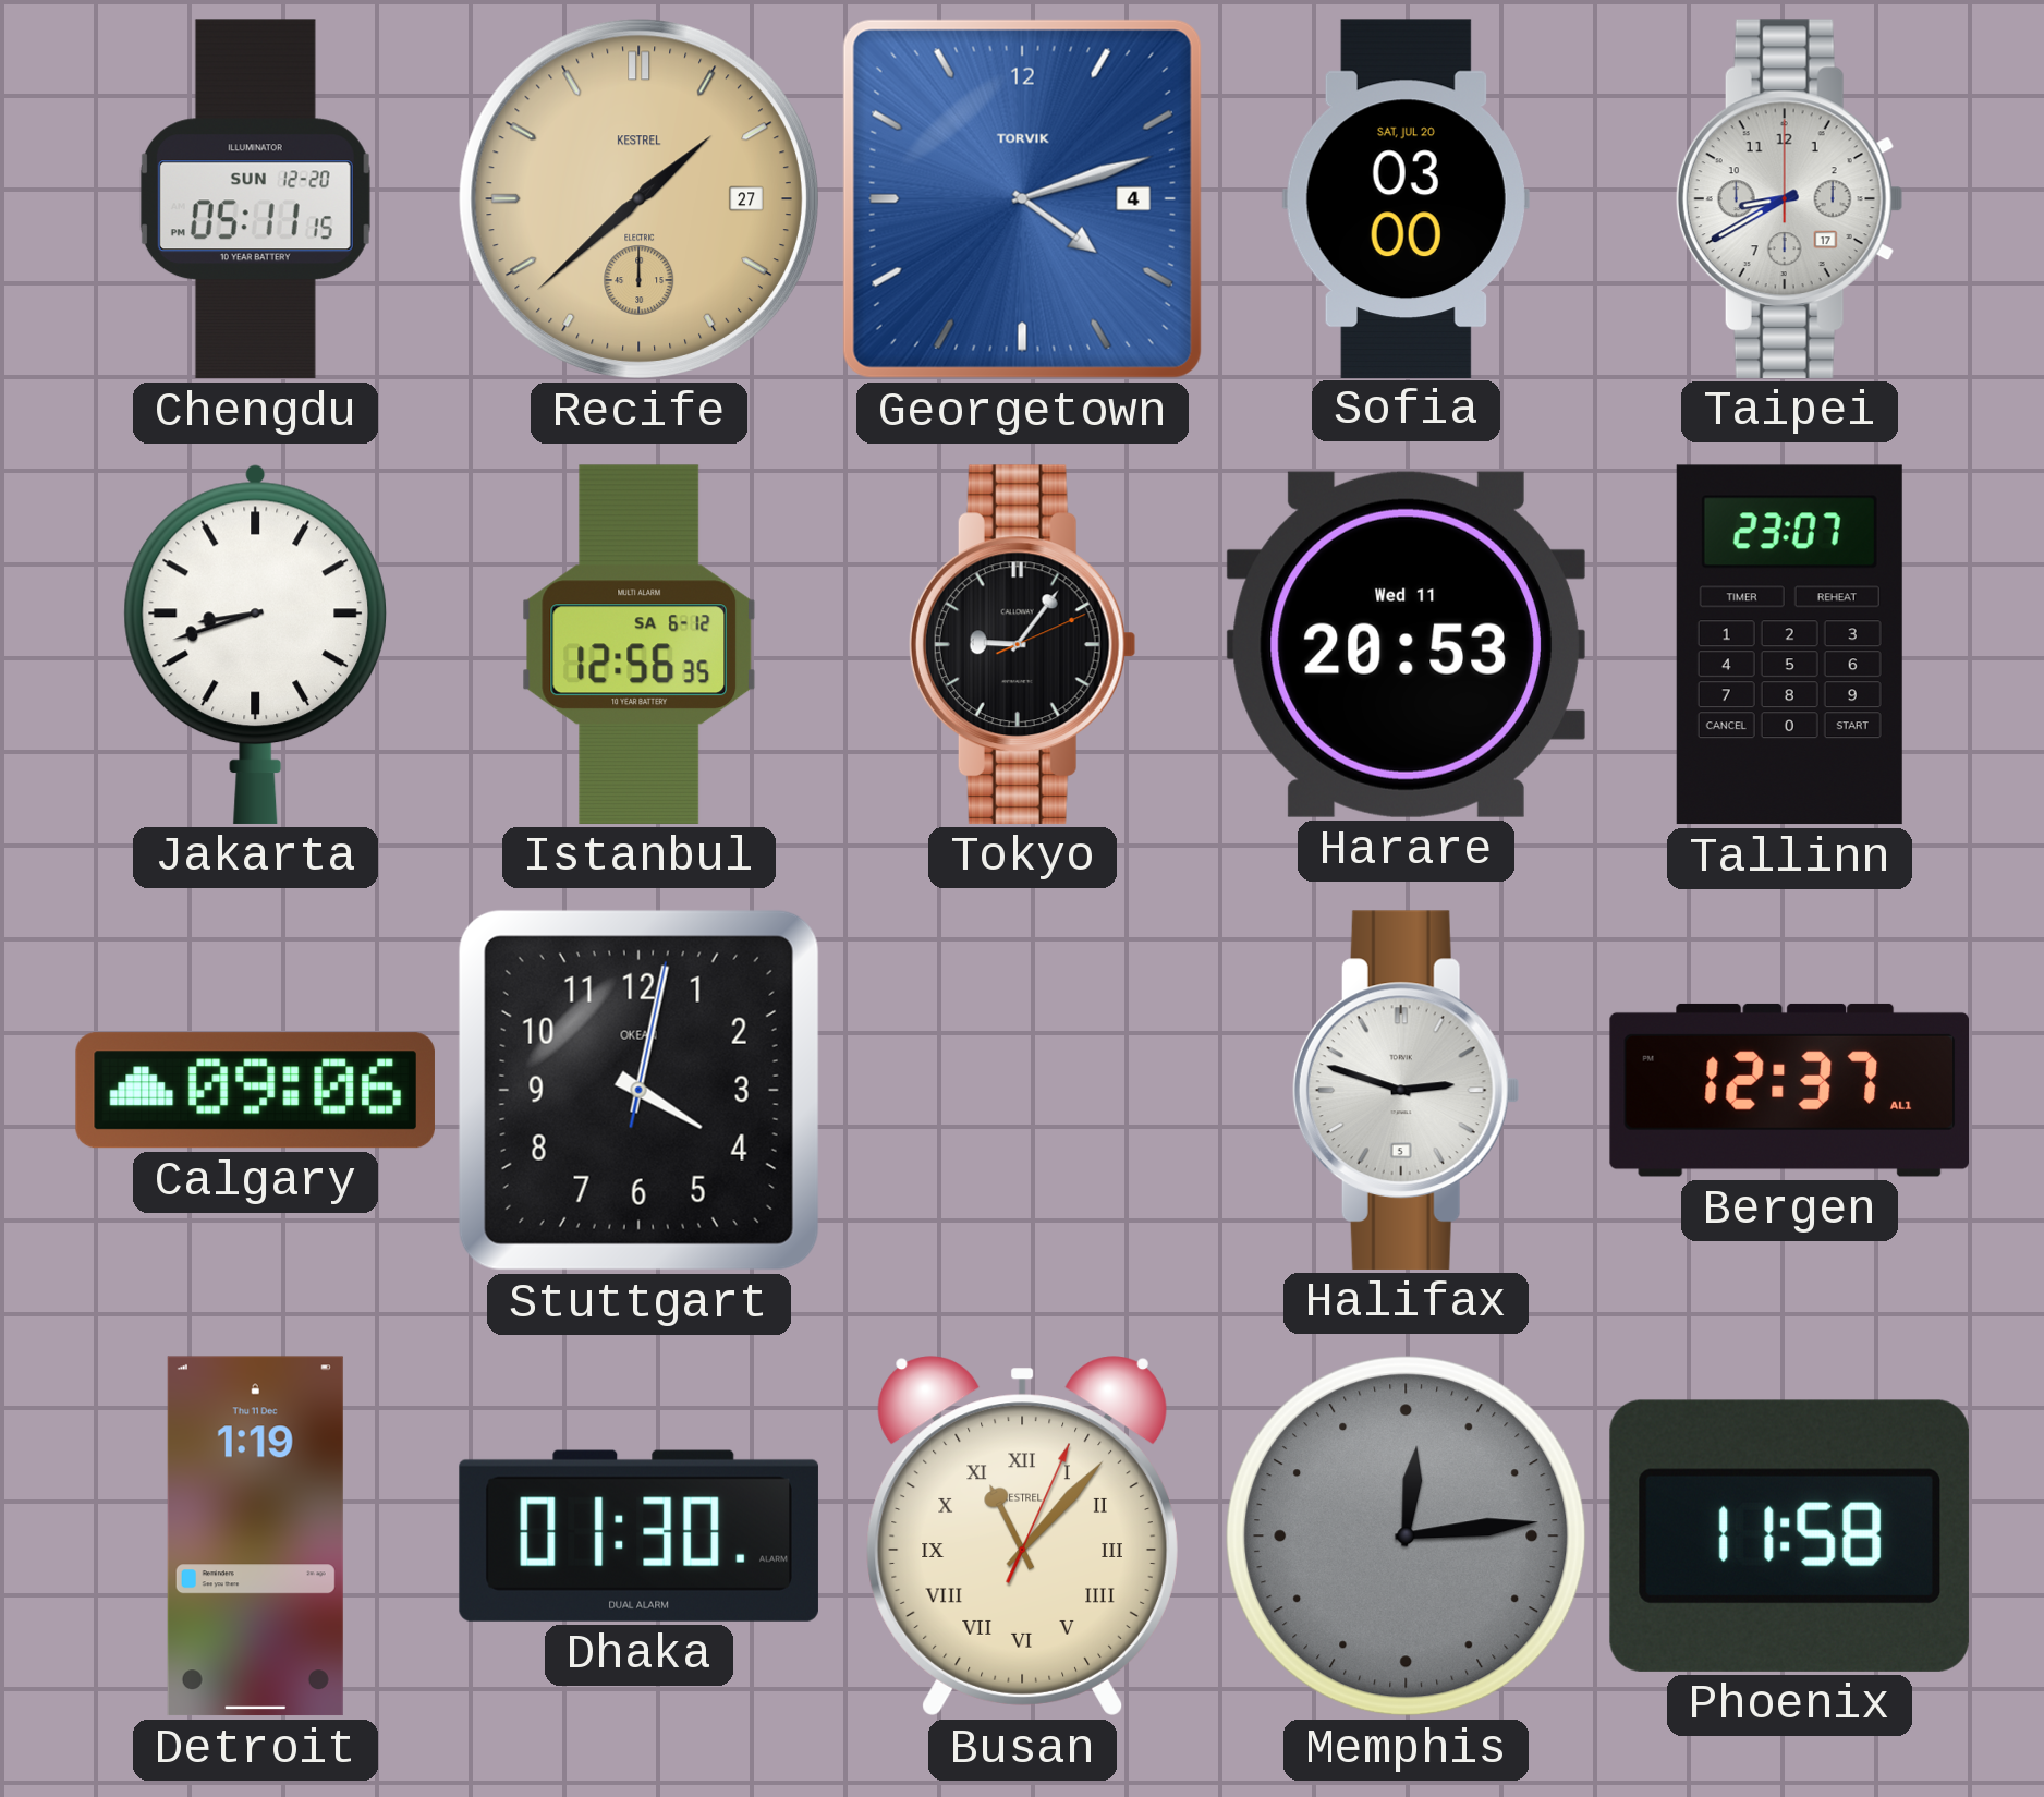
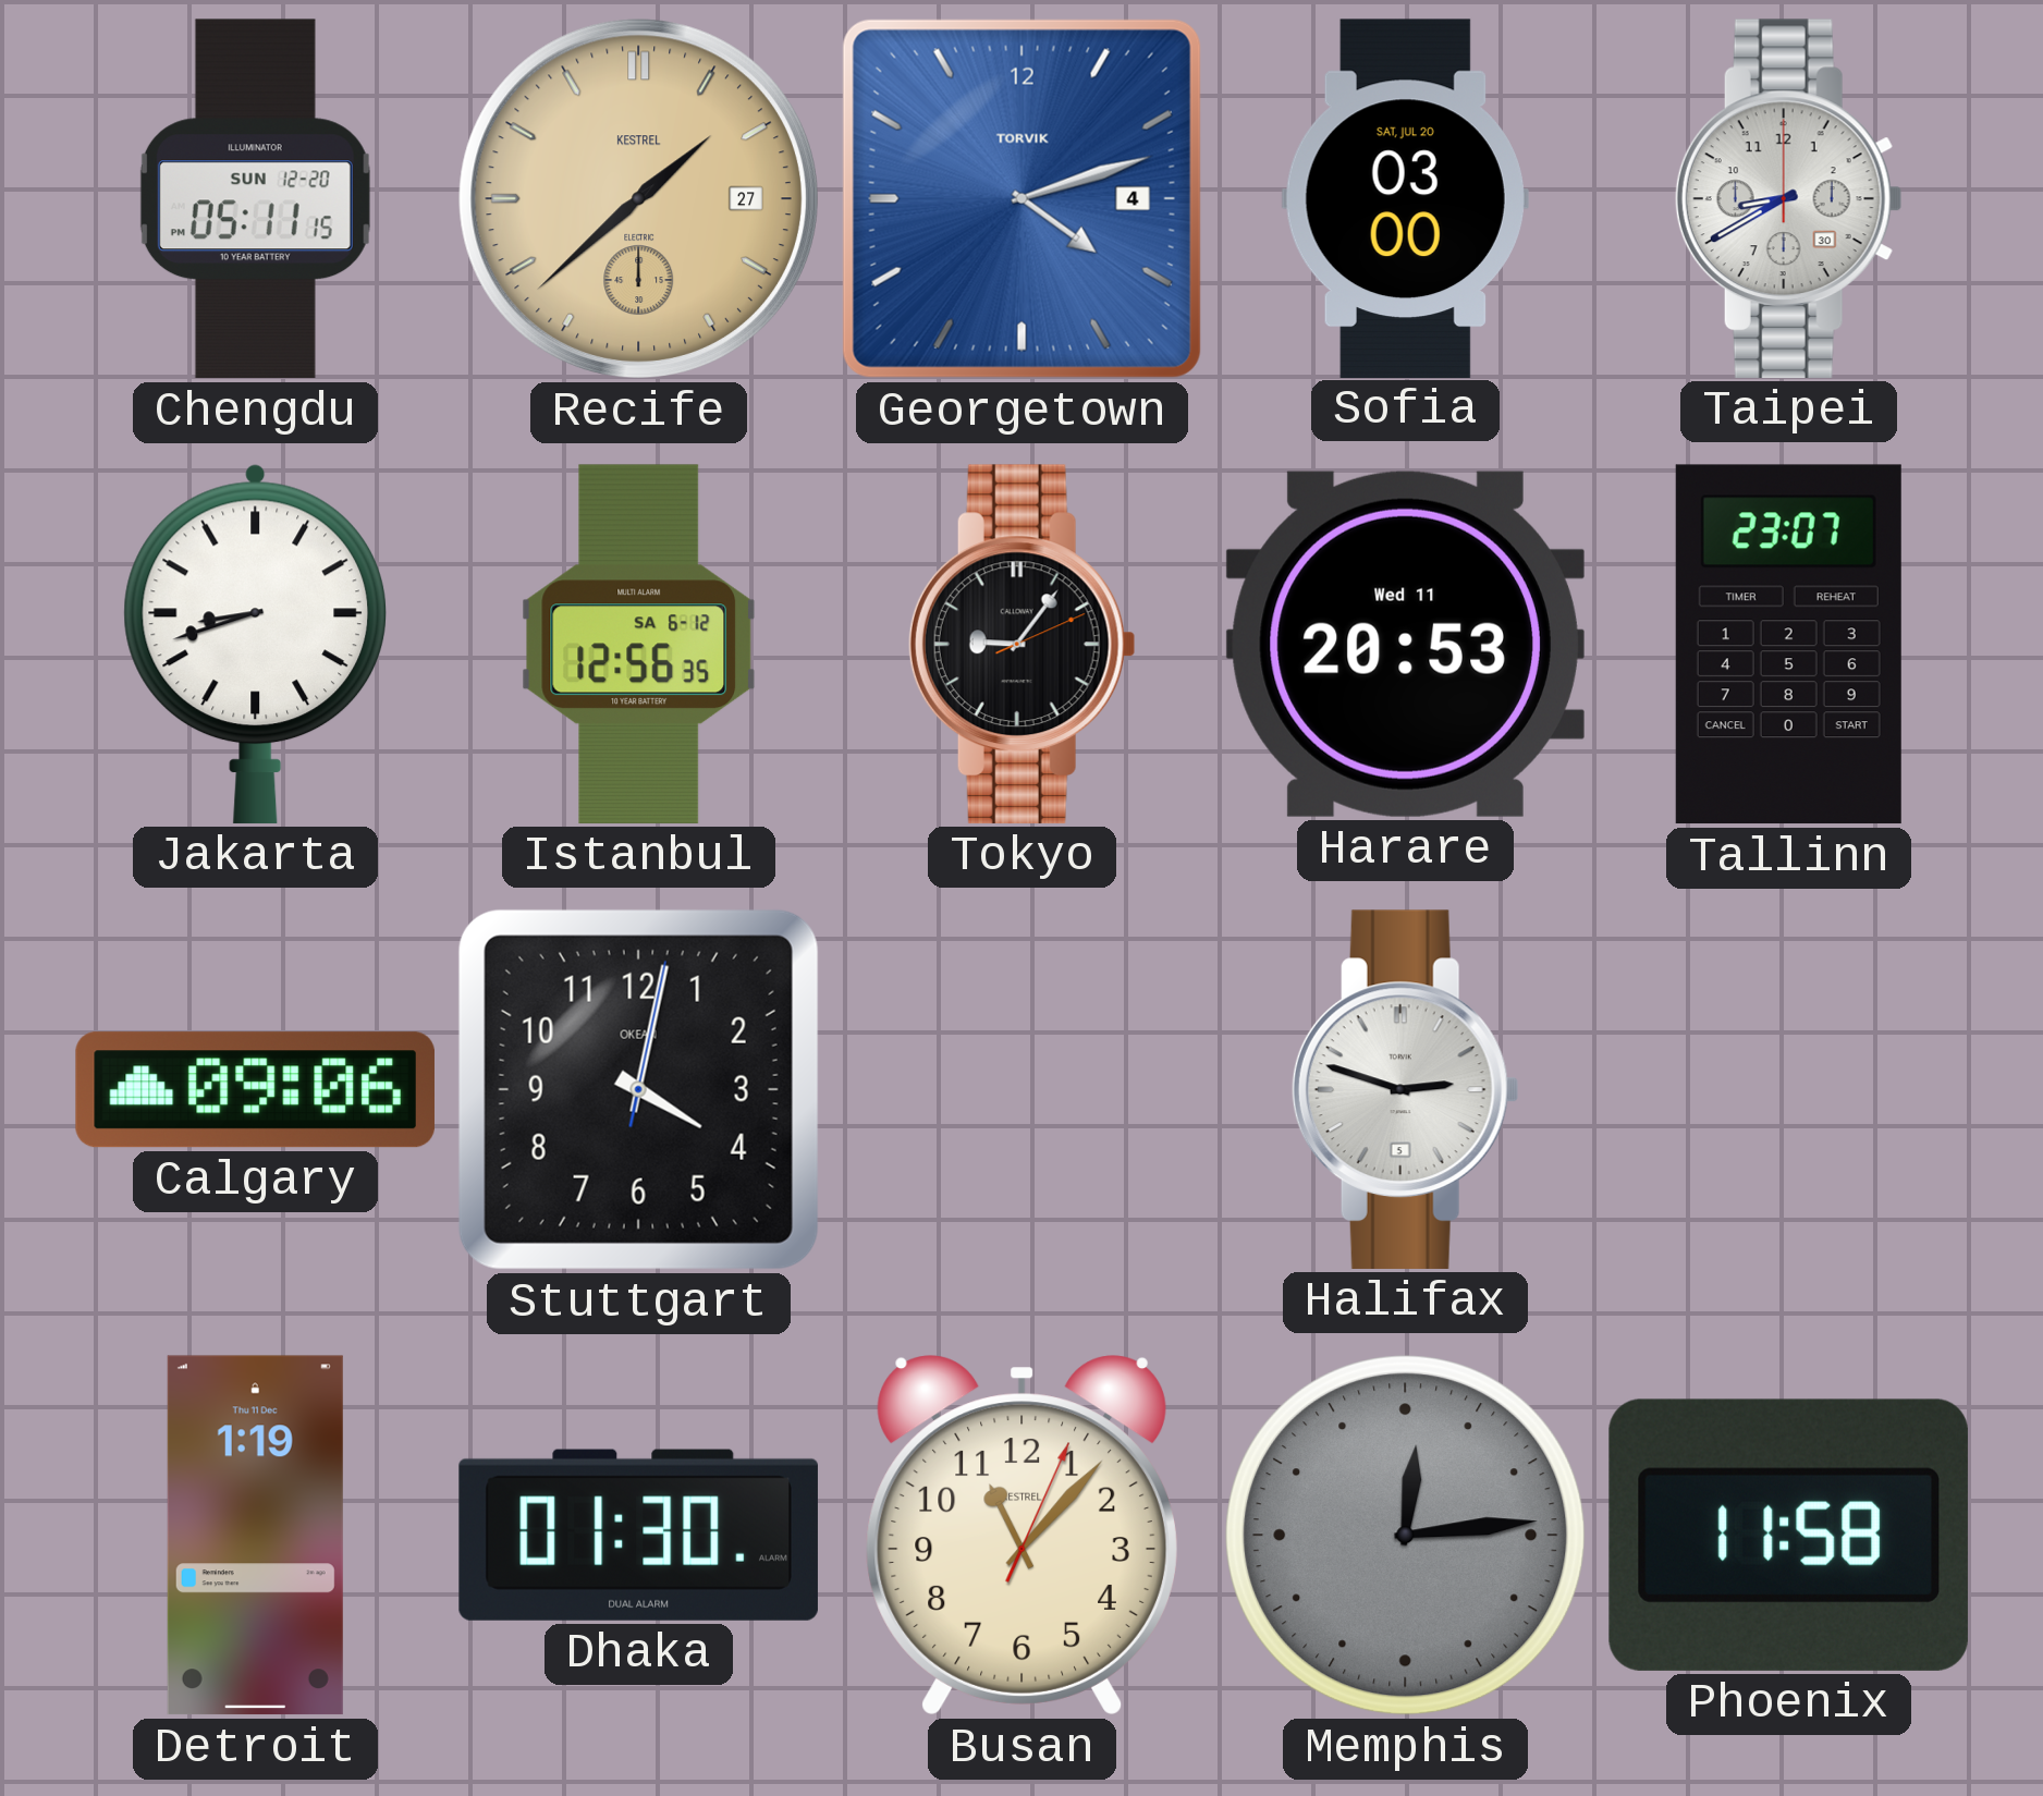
Taipei date: 17 -> 30 (1788, 198)
Bergen: 12:37 -> none (1789, 1090)
Busan numerals: Roman -> Arabic (1021, 1536)
